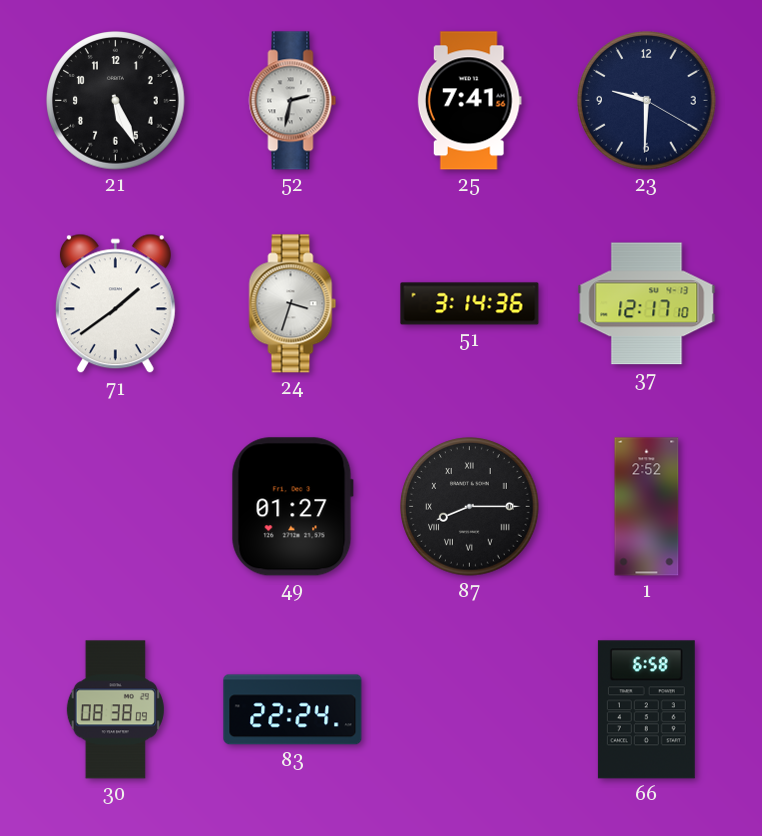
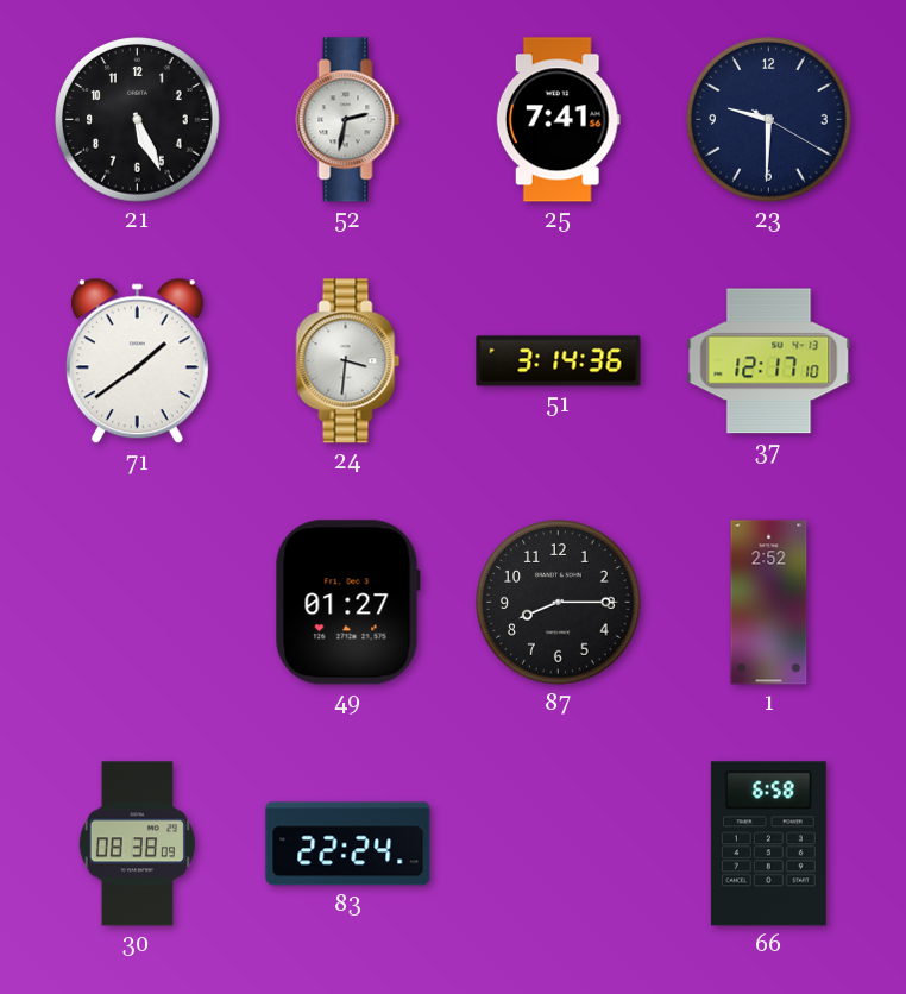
24: 3:33 -> 3:31 (348, 361)
87 numerals: Roman -> Arabic (559, 603)
